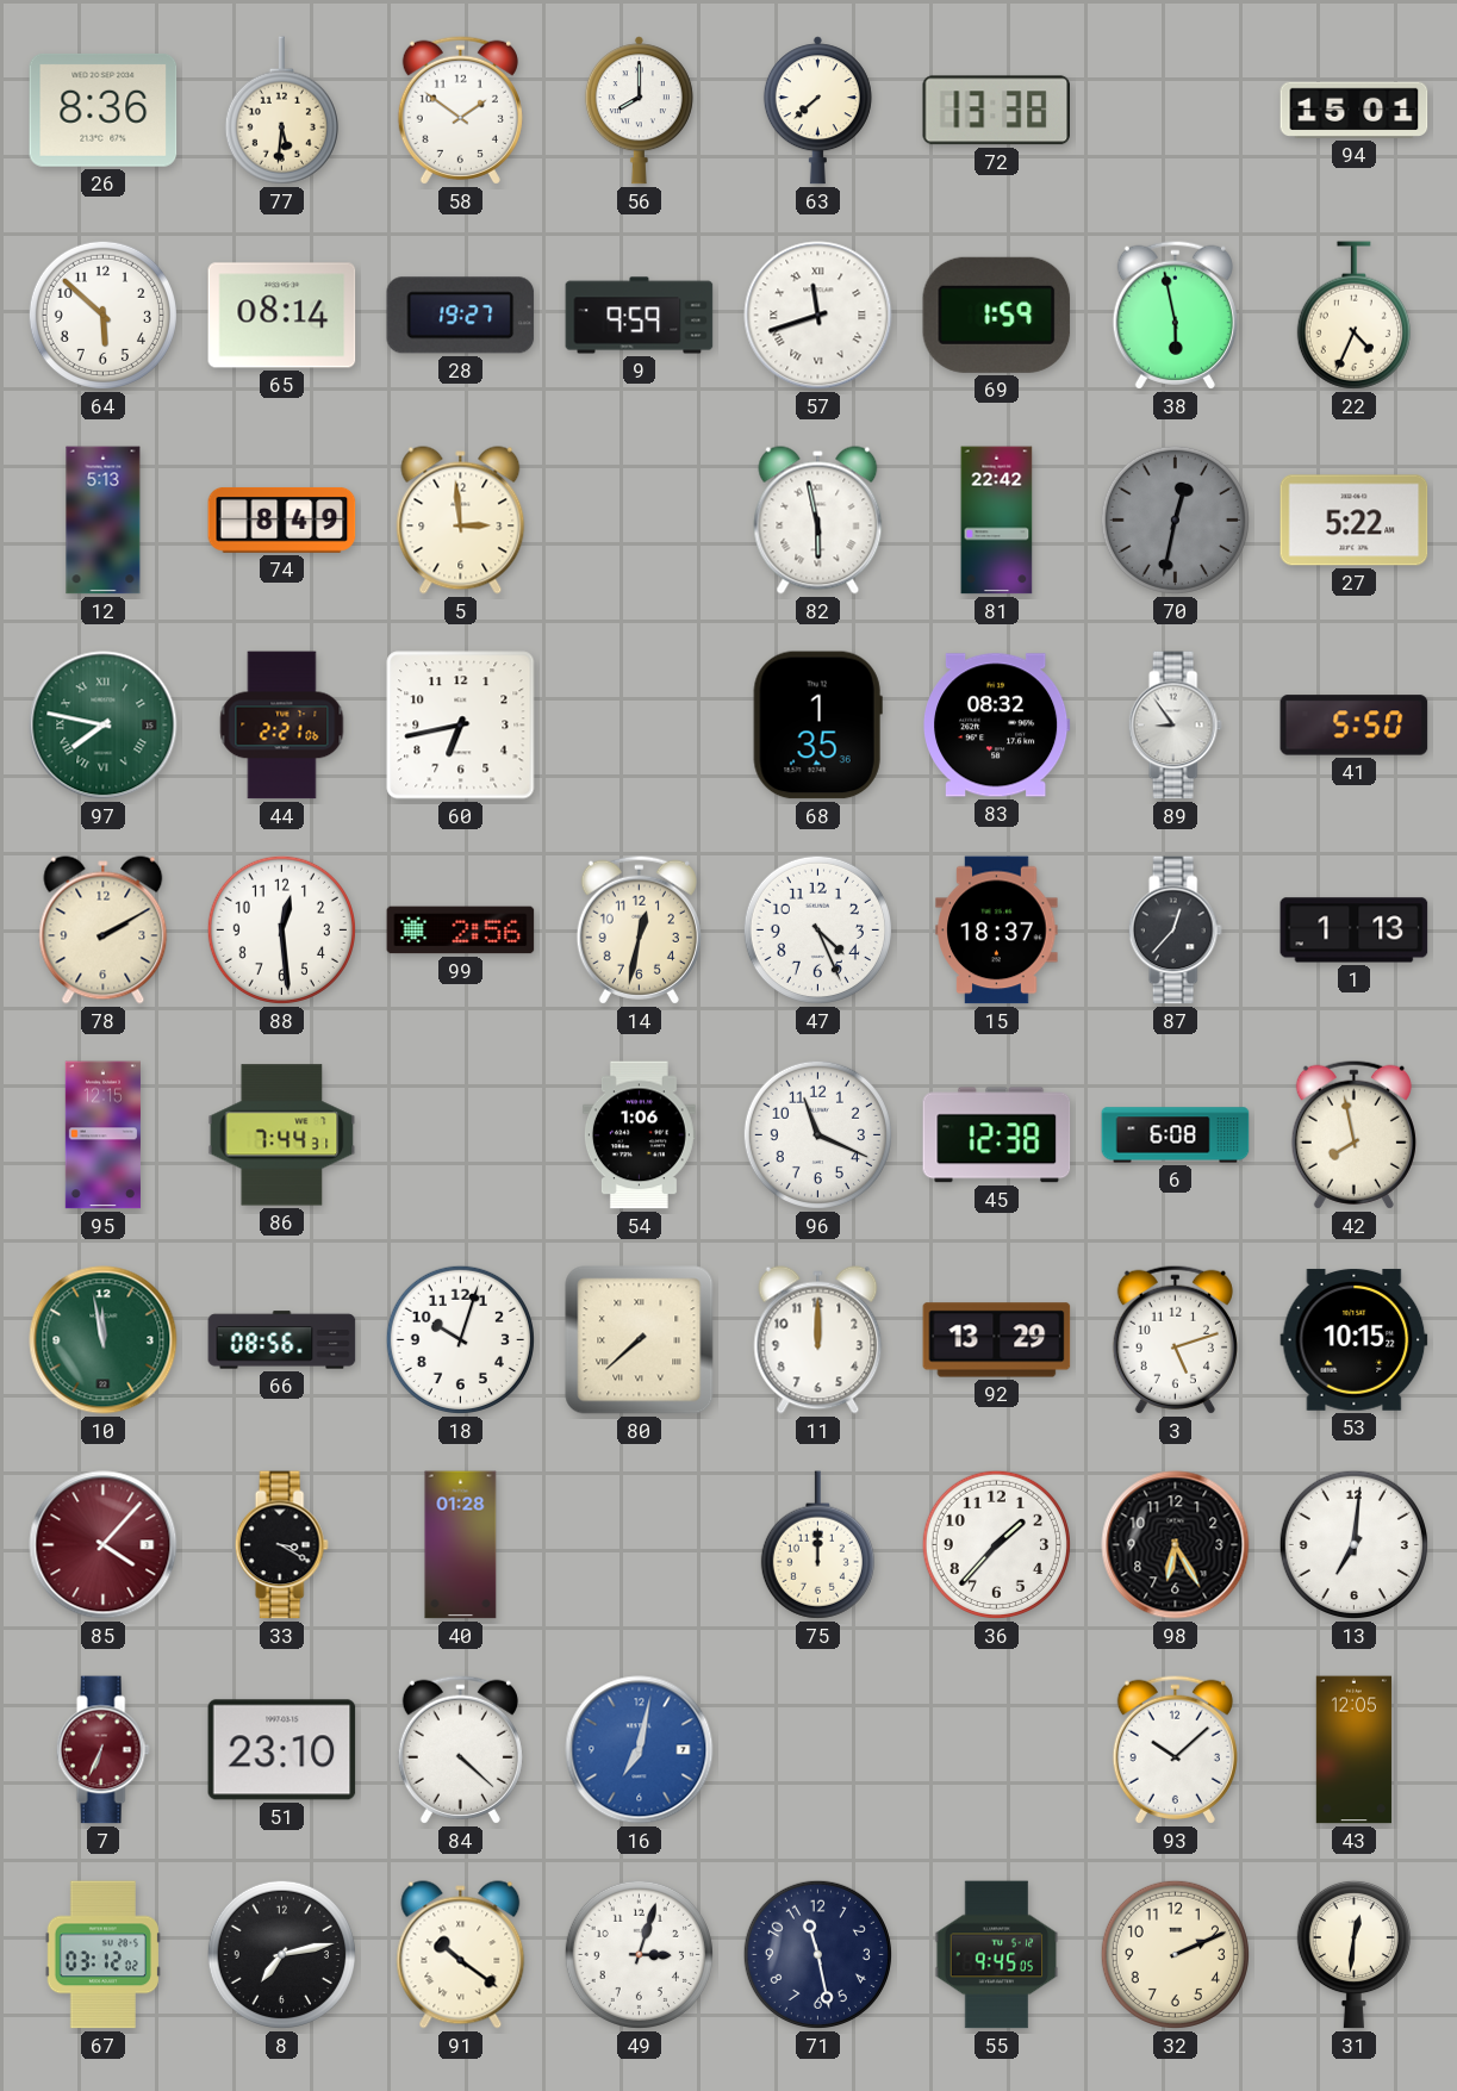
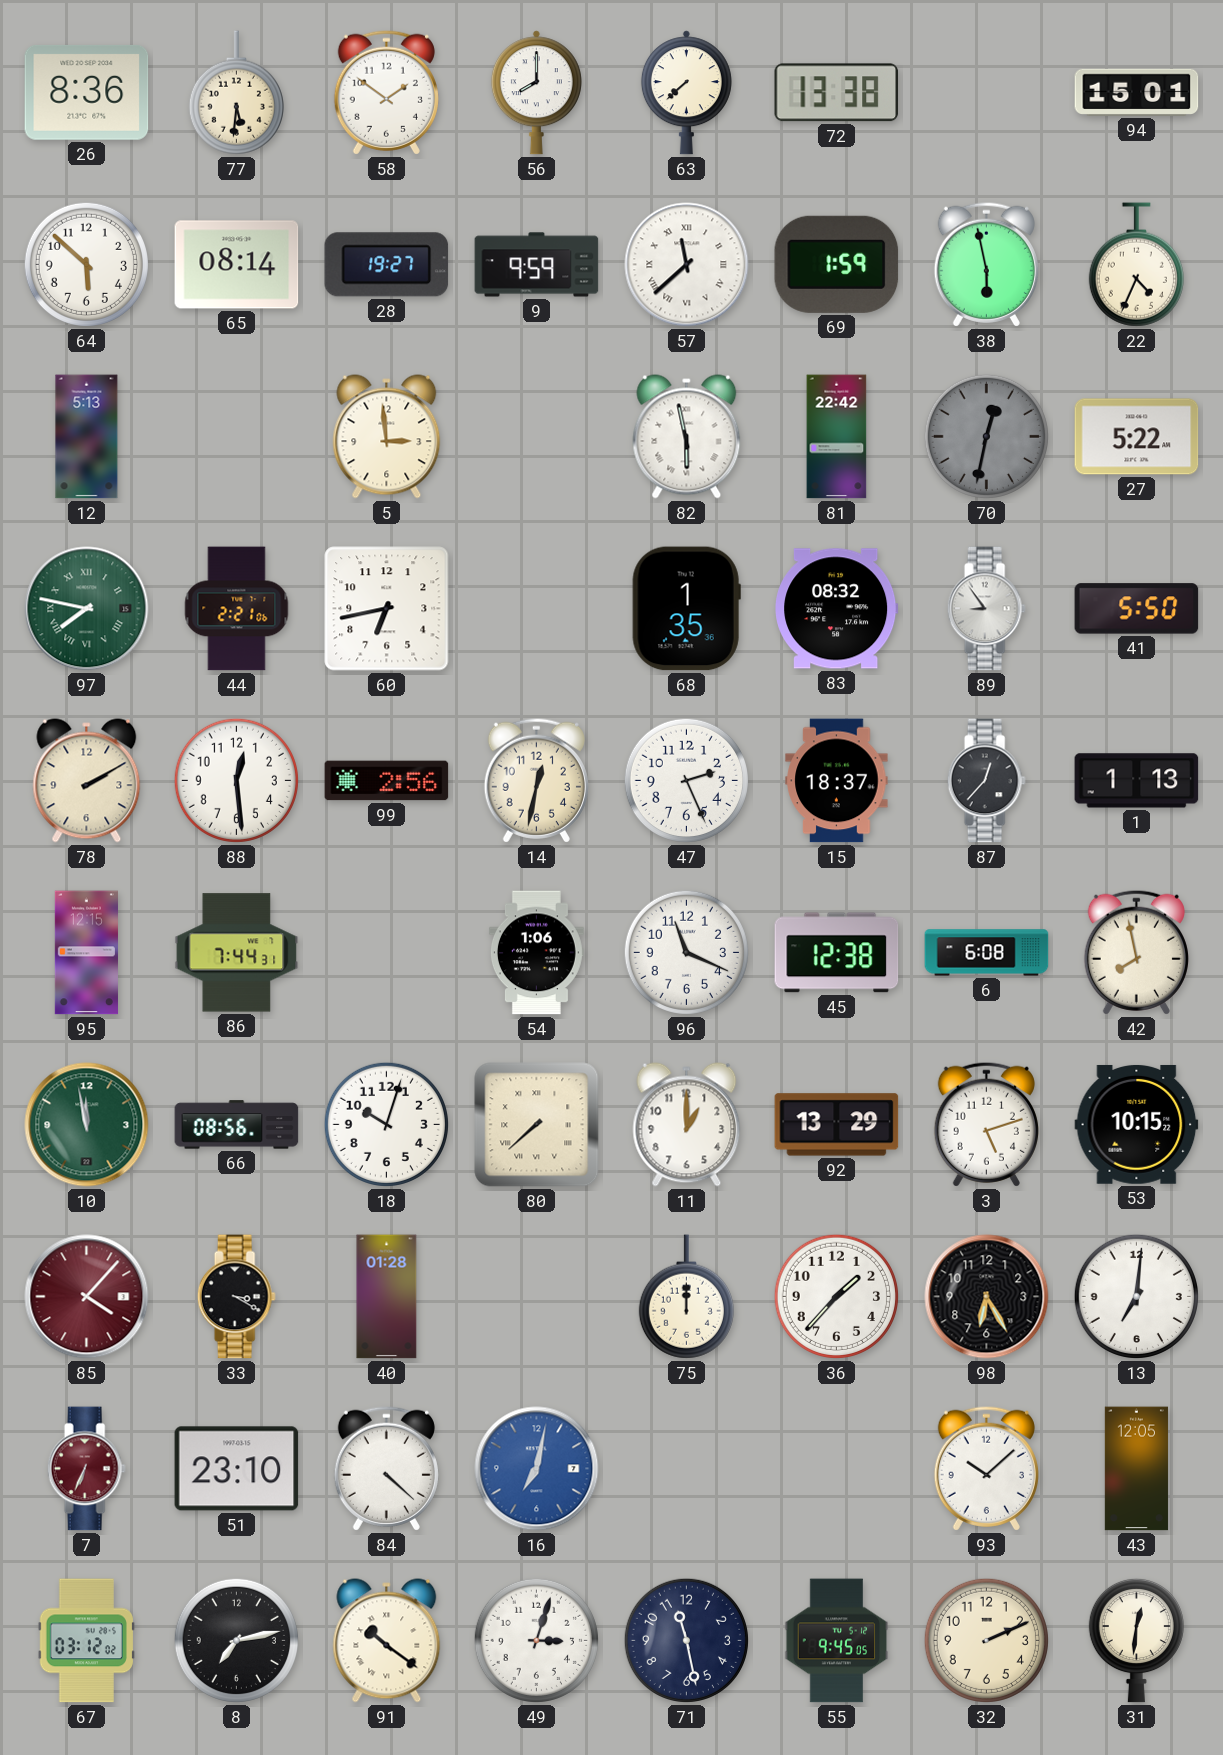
57: 11:42 -> 11:38 (687, 265)
74: 8:49 -> none (282, 519)
47: 4:26 -> 2:26 (686, 780)
11: 12:00 -> 1:00 (687, 1125)
